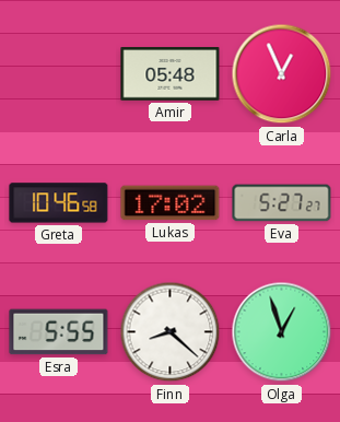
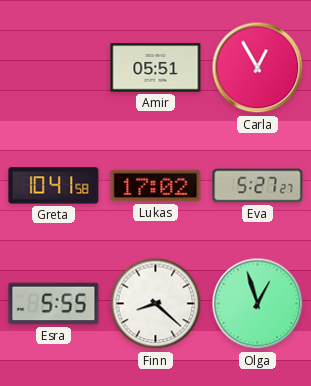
Amir: 05:48 -> 05:51 (156, 68)
Carla: 12:56 -> 12:55 (258, 68)
Greta: 10:46 -> 10:41 (54, 186)
